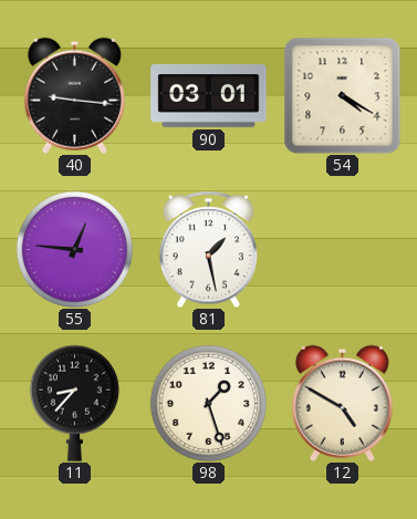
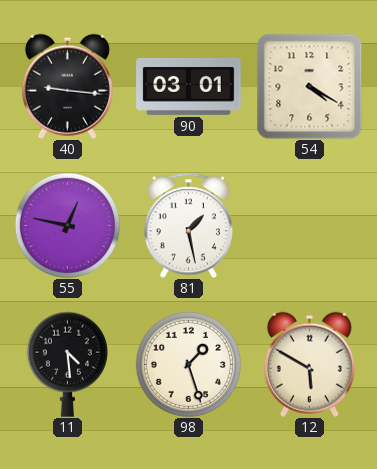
55: 12:46 -> 12:47 (67, 225)
11: 8:37 -> 4:29 (67, 364)
12: 4:50 -> 5:50 (309, 364)
